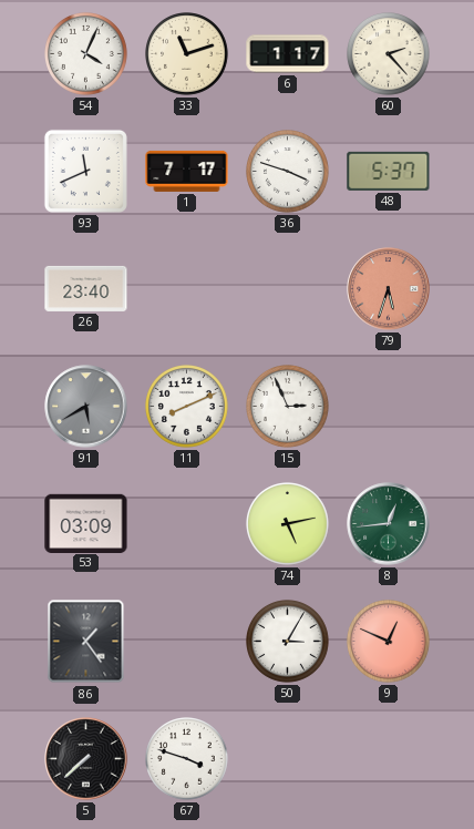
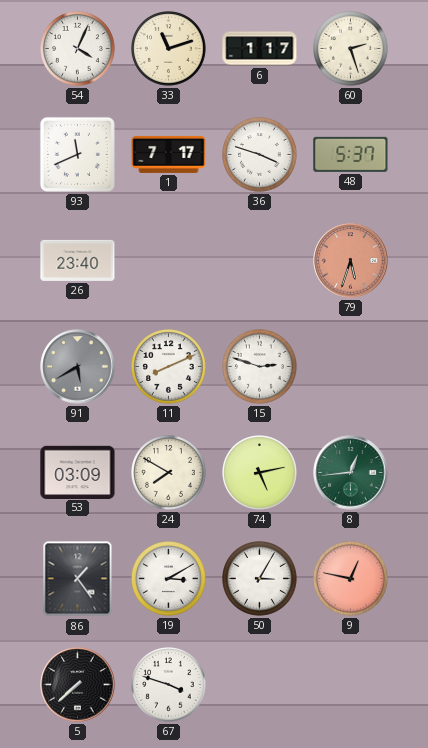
60: 2:23 -> 2:27 (351, 49)
15: 2:56 -> 2:48 (260, 367)
24: none -> 7:50 (169, 473)
19: none -> 3:10 (169, 579)
9: 12:49 -> 12:47 (351, 579)
